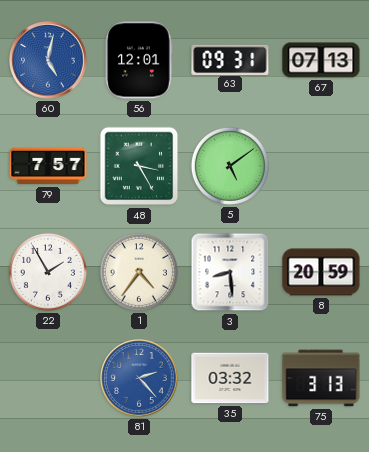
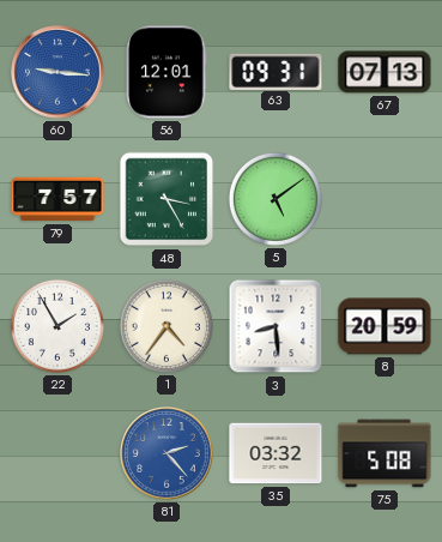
60: 5:02 -> 9:16 (57, 72)
75: 3:13 -> 5:08 (385, 453)
